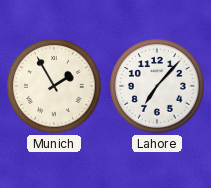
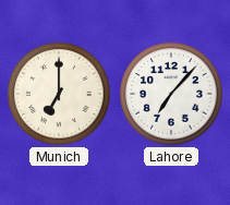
Munich: 1:55 -> 7:00 (59, 94)
